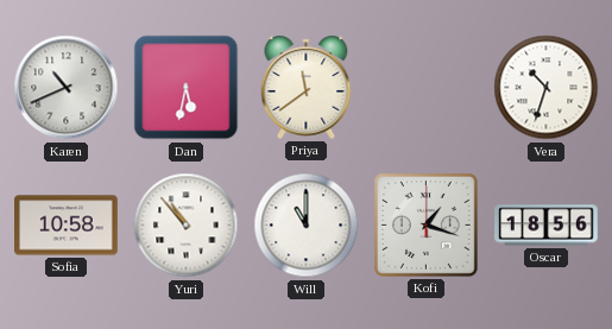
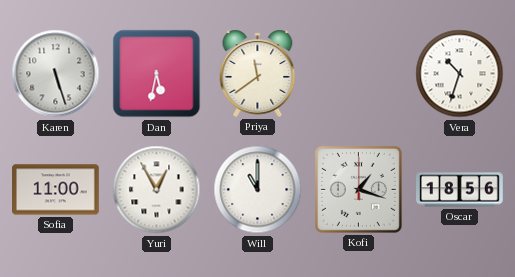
Karen: 10:41 -> 5:27 (56, 74)
Sofia: 10:58 -> 11:00 (56, 190)
Yuri: 10:53 -> 12:55 (157, 190)
